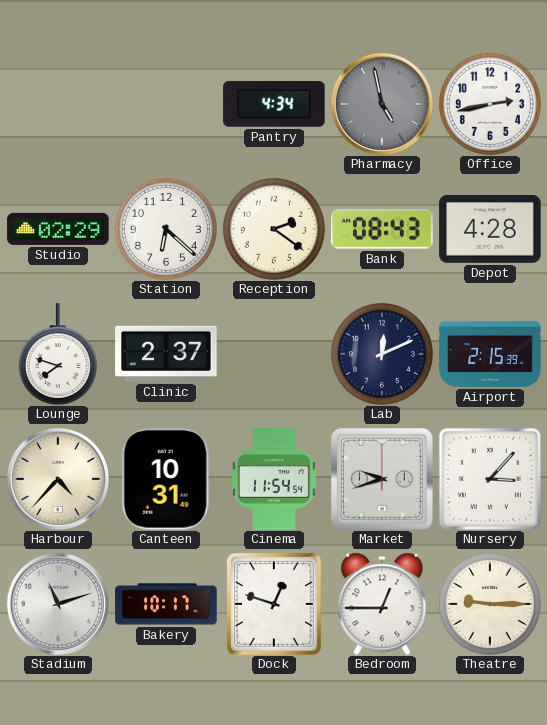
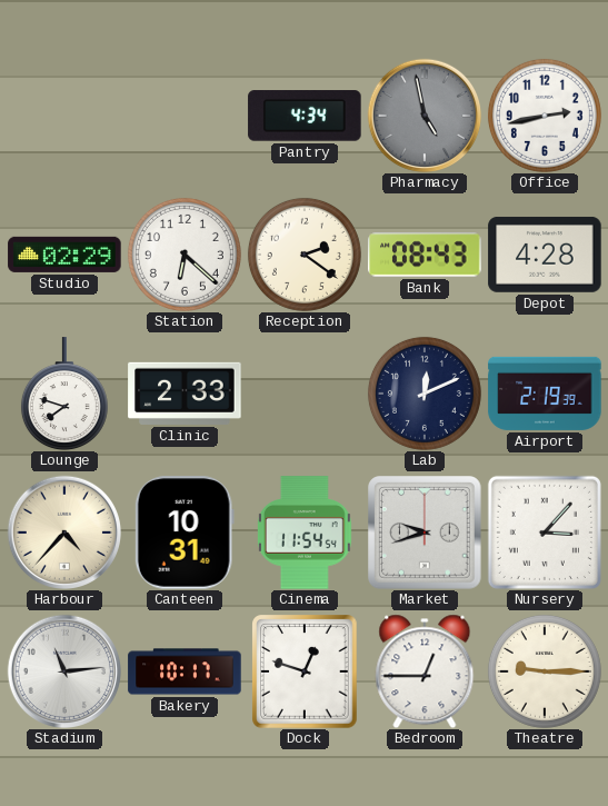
Clinic: 2:37 -> 2:33 (185, 394)
Airport: 2:15 -> 2:19 (545, 394)
Stadium: 11:12 -> 11:14 (63, 670)
